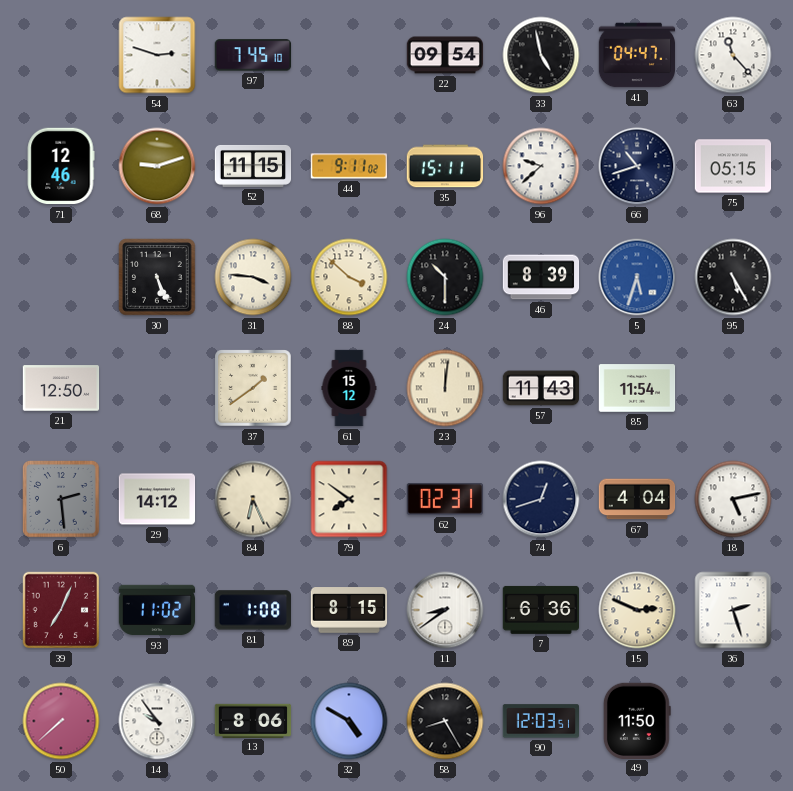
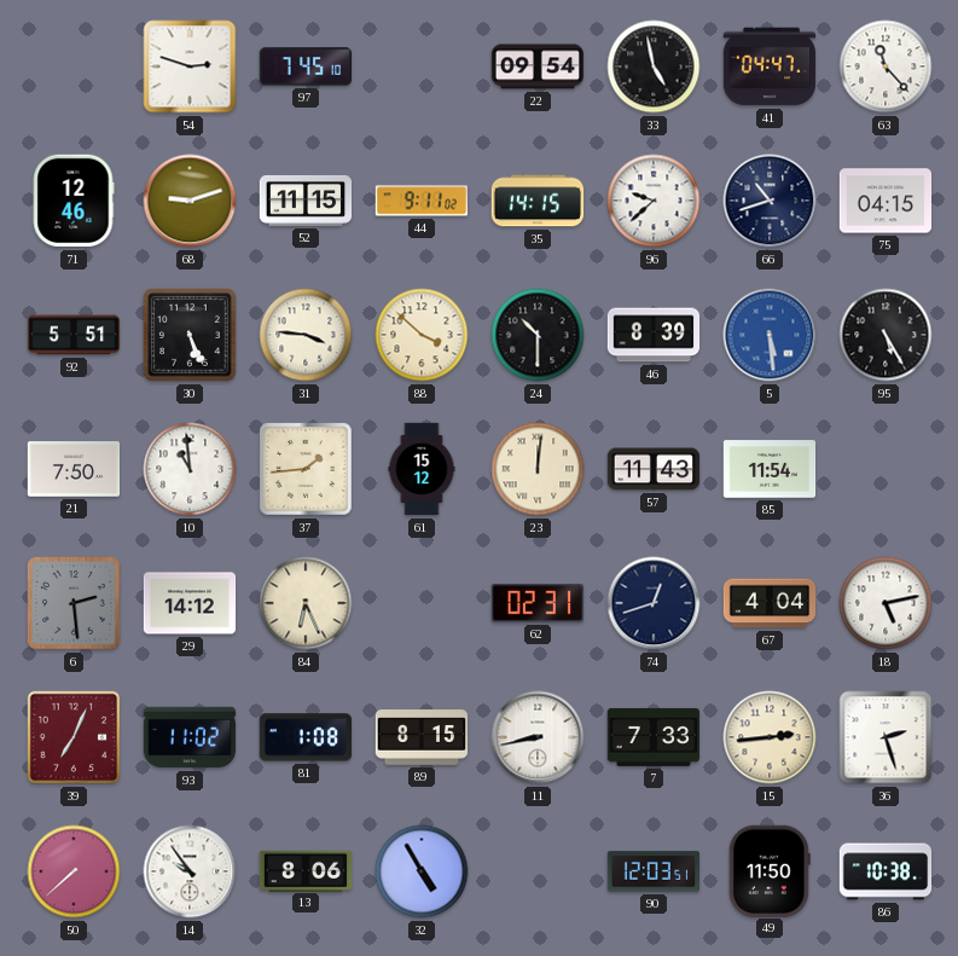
35: 15:11 -> 14:15 (538, 201)
75: 05:15 -> 04:15 (886, 201)
92: none -> 5:51 (74, 335)
5: 5:33 -> 5:29 (770, 335)
21: 12:50 -> 7:50 (74, 469)
10: none -> 10:59 (190, 469)
37: 1:39 -> 1:44 (306, 469)
79: 7:51 -> none (349, 499)
11: 8:39 -> 8:43 (538, 737)
7: 6:36 -> 7:33 (652, 737)
15: 2:49 -> 2:44 (770, 737)
32: 4:50 -> 4:55 (422, 871)
58: 8:25 -> none (445, 721)
86: none -> 10:38 (886, 871)
